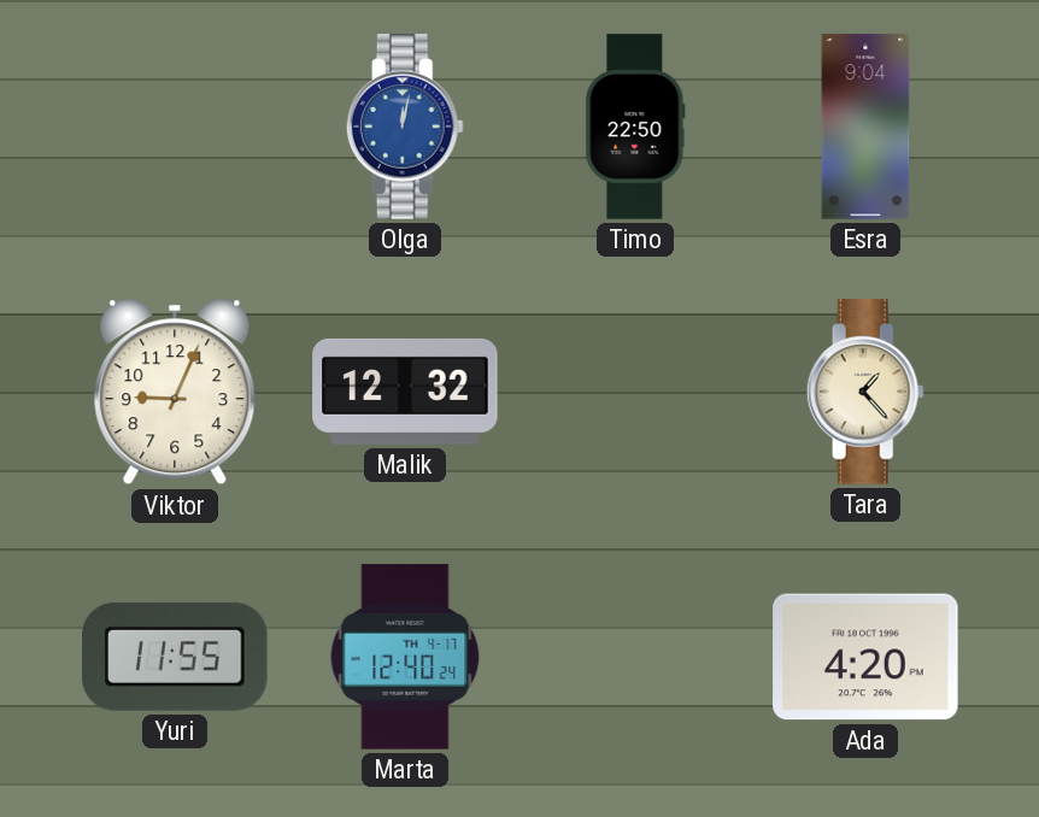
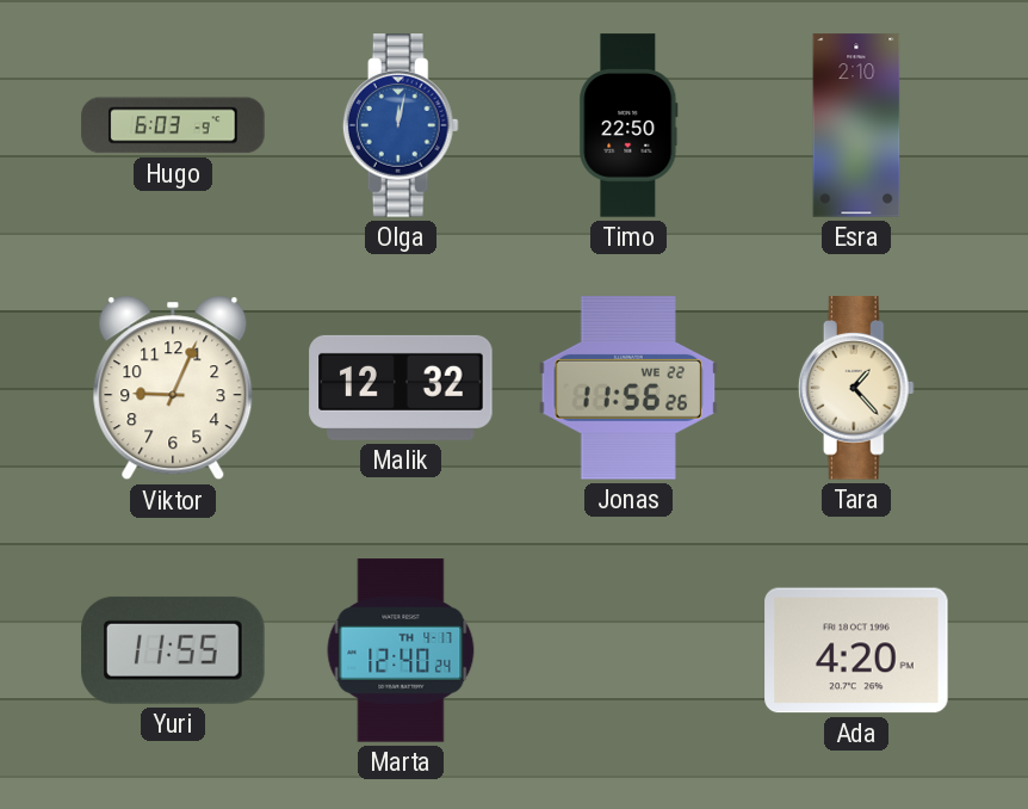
Hugo: none -> 6:03 (173, 125)
Esra: 9:04 -> 2:10 (856, 125)
Jonas: none -> 11:56 (628, 388)
